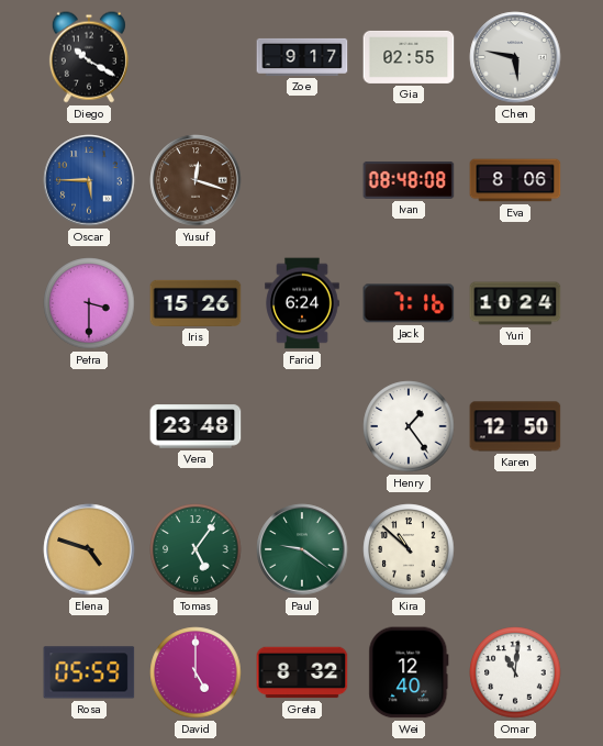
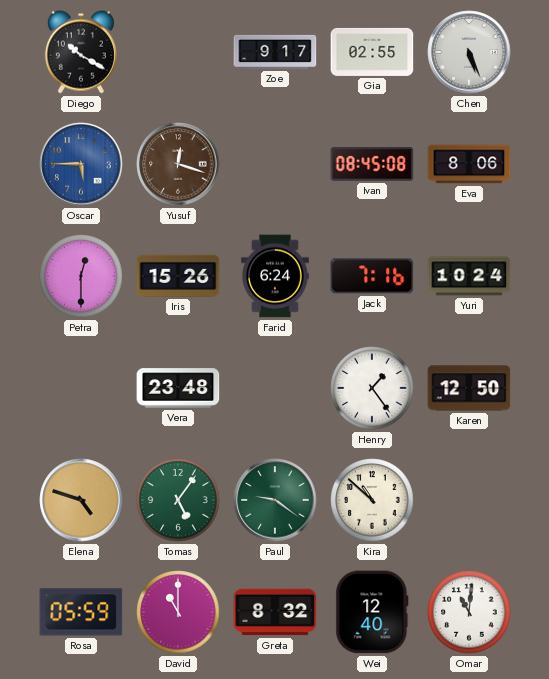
Chen: 5:47 -> 5:26 (469, 52)
Ivan: 08:48 -> 08:45 (372, 165)
Petra: 3:30 -> 12:30 (81, 276)
David: 5:00 -> 11:00 (178, 612)
